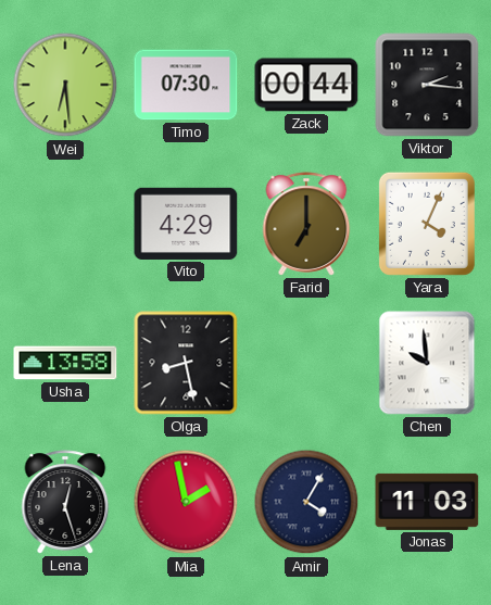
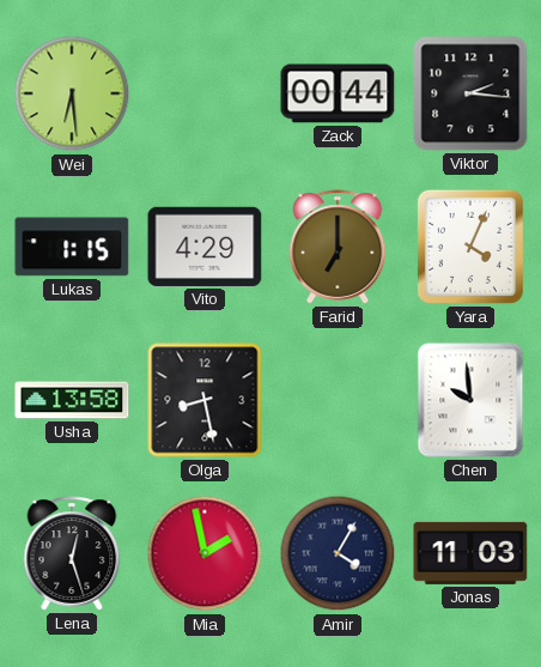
Timo: 07:30 -> none (186, 85)
Lukas: none -> 1:15 (72, 247)
